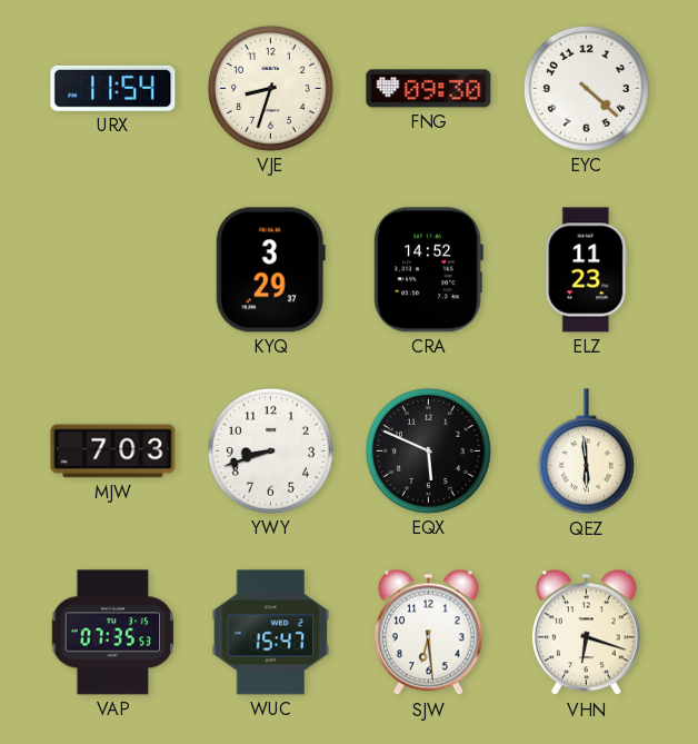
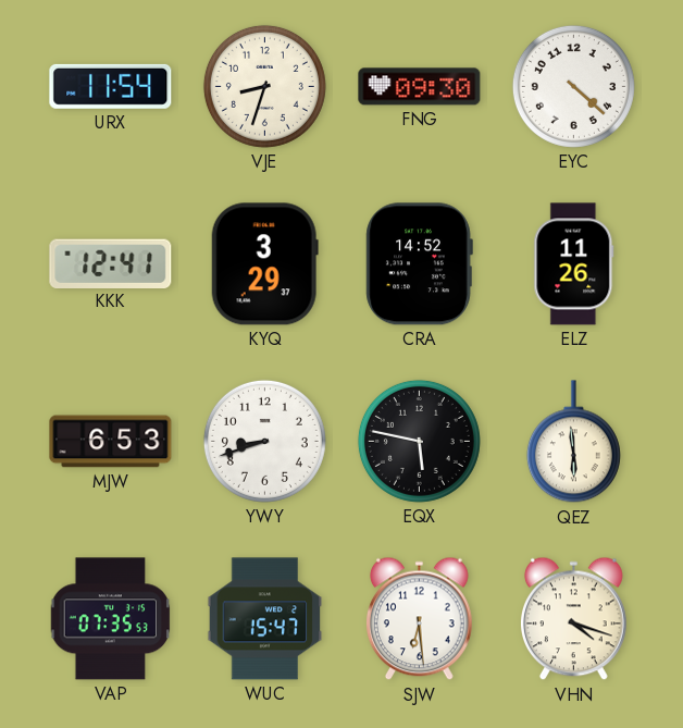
KKK: none -> 12:41 (111, 263)
ELZ: 11:23 -> 11:26 (574, 264)
MJW: 7:03 -> 6:53 (111, 442)
EQX: 5:49 -> 5:47 (419, 441)
VHN: 6:18 -> 4:18 (574, 619)
